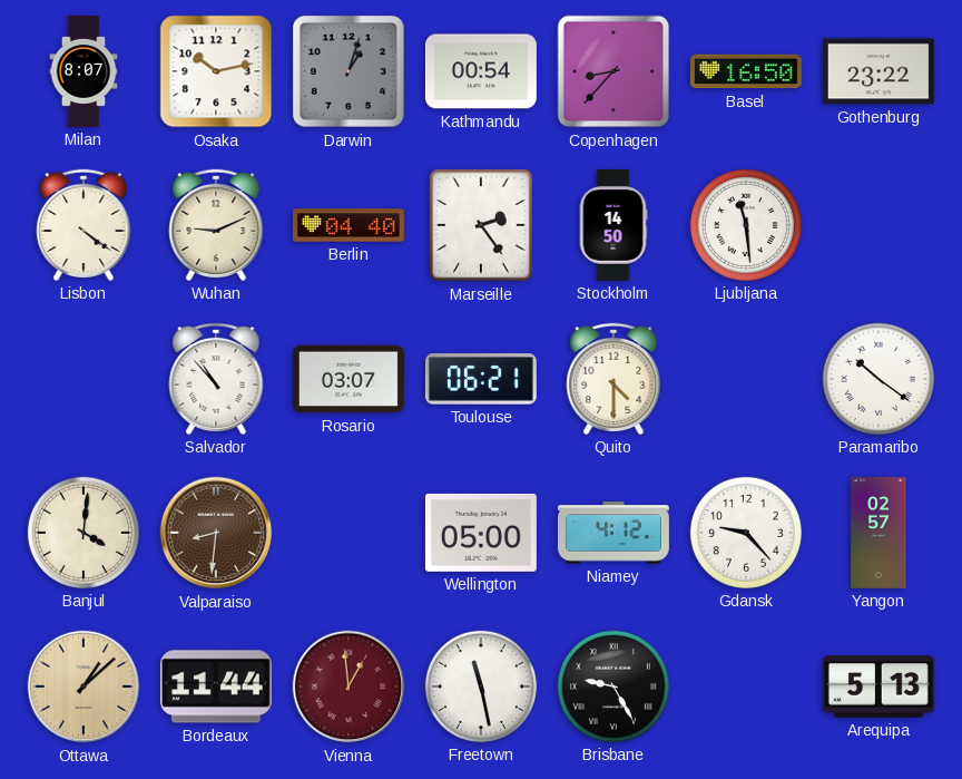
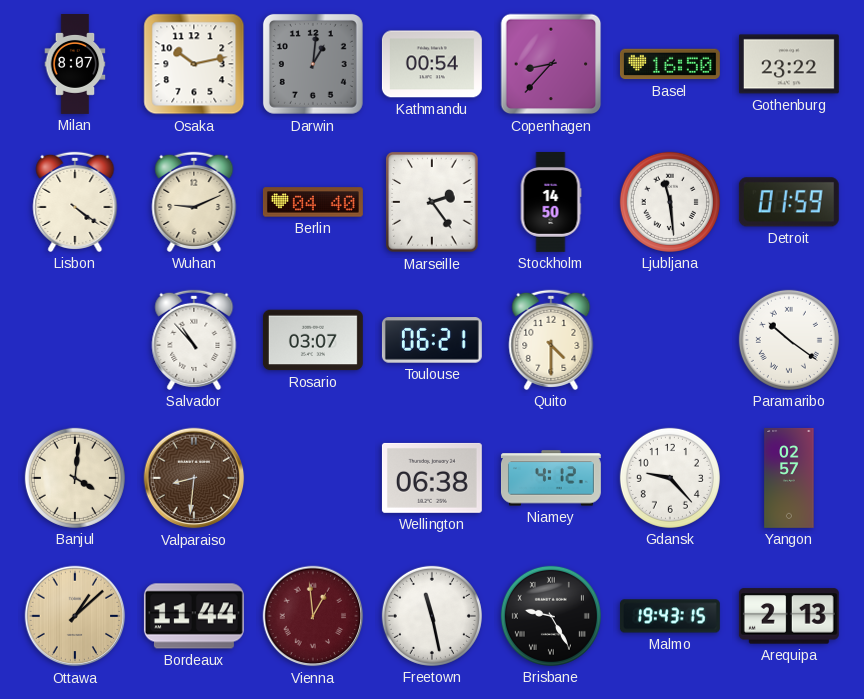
Darwin: 1:03 -> 1:01 (313, 64)
Detroit: none -> 01:59 (789, 202)
Wellington: 05:00 -> 06:38 (432, 478)
Malmo: none -> 19:43 (670, 616)
Arequipa: 5:13 -> 2:13 (789, 616)
